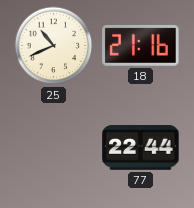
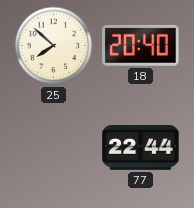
25: 10:41 -> 7:52 (54, 46)
18: 21:16 -> 20:40 (141, 46)
